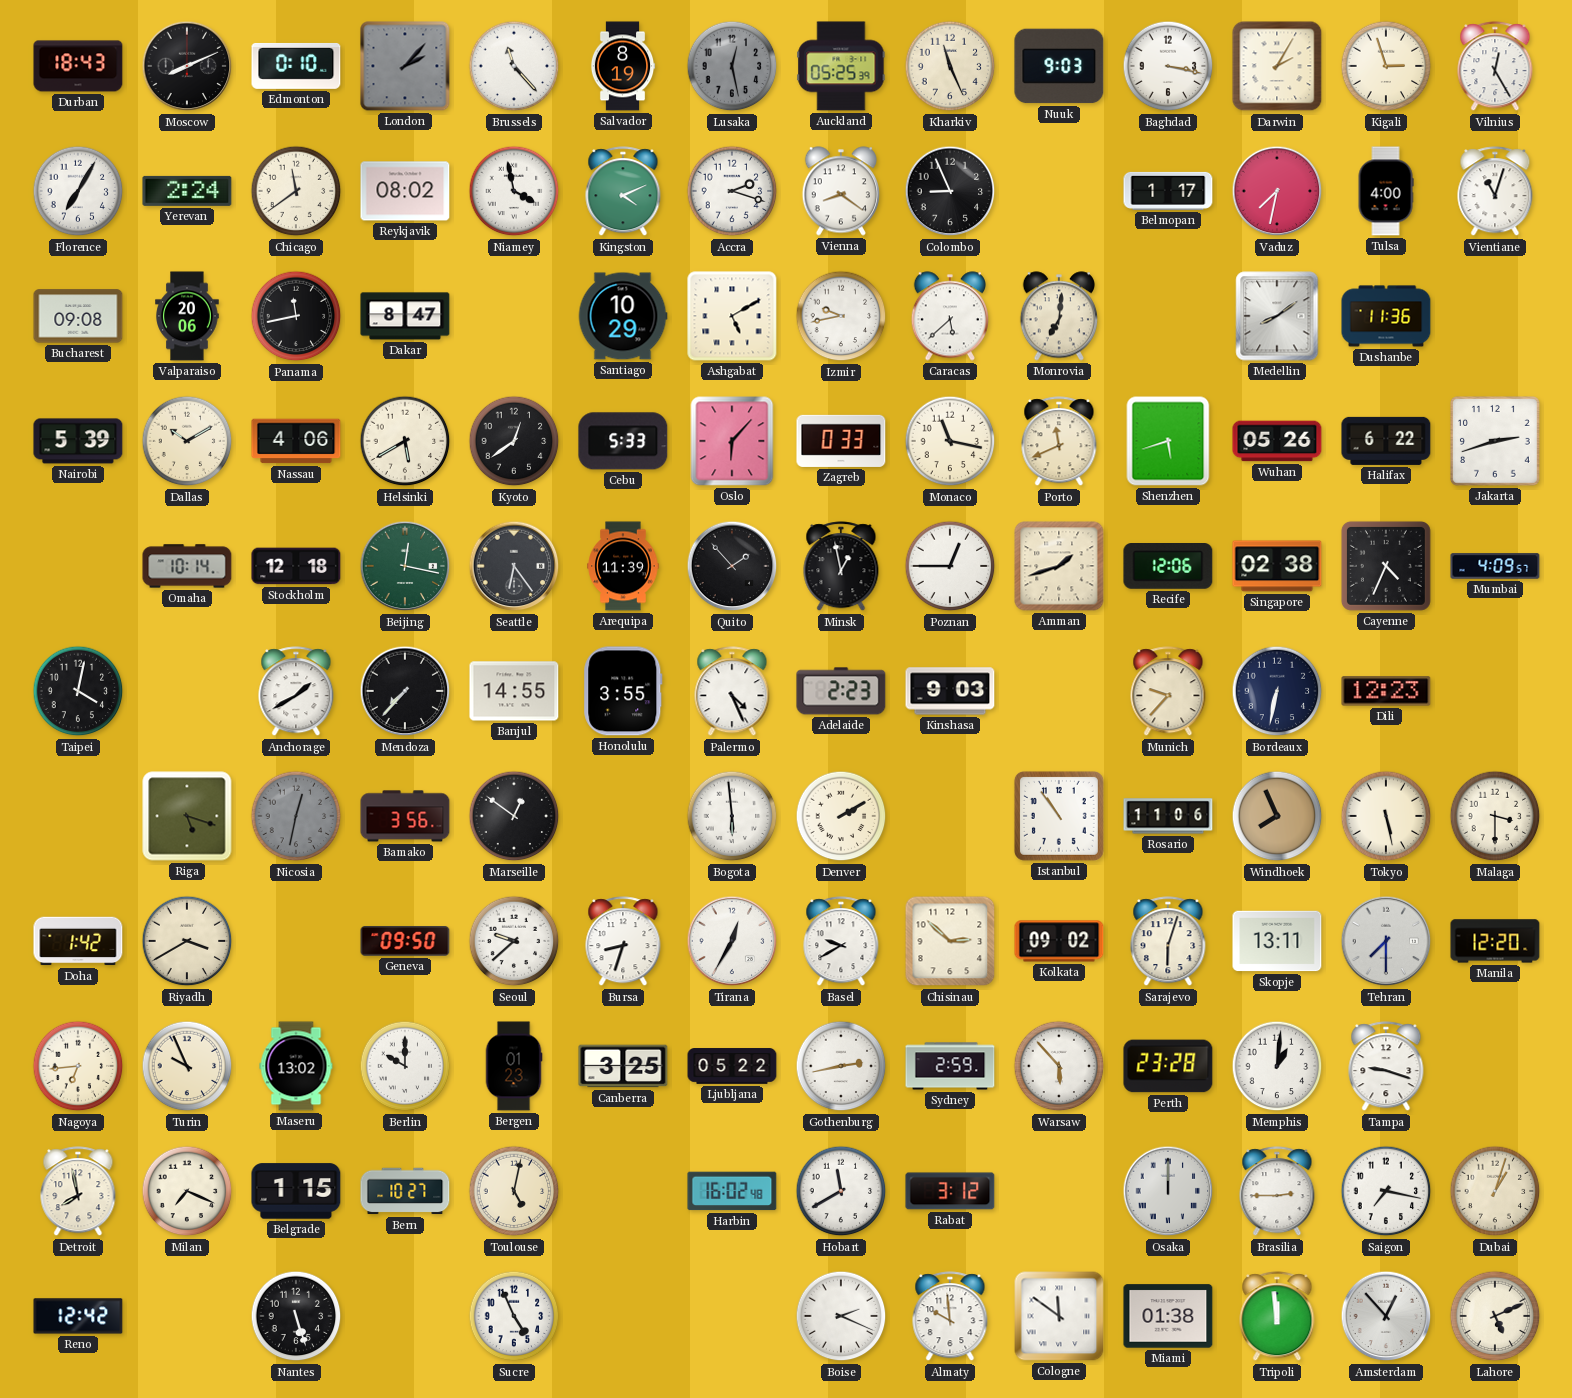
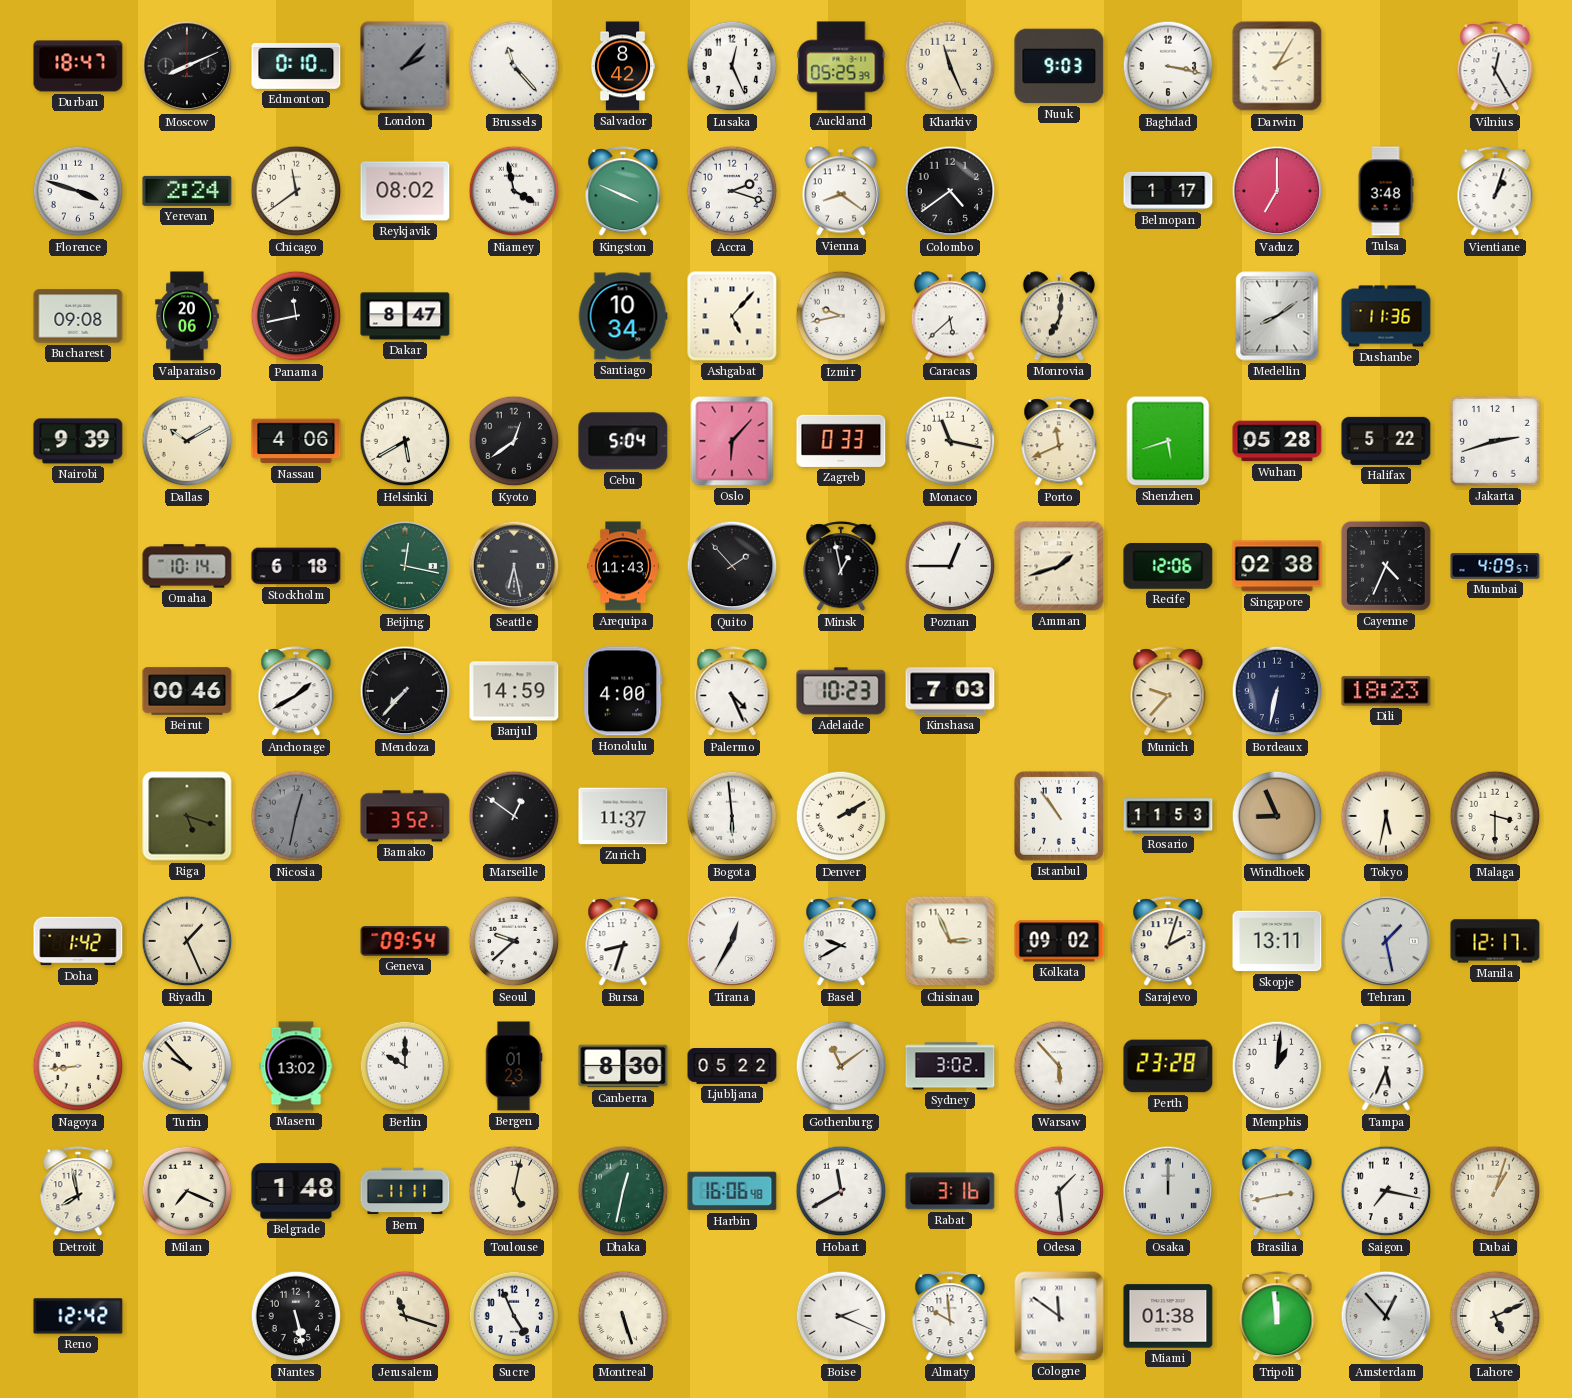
Durban: 18:43 -> 18:47 (78, 66)
Salvador: 8:19 -> 8:42 (623, 66)
Lusaka: 12:28 -> 12:26 (732, 66)
Lusaka dial: grey -> white (732, 66)
Kigali: 2:57 -> none (1386, 66)
Florence: 7:05 -> 3:48 (78, 191)
Kingston: 4:11 -> 3:49 (623, 192)
Colombo: 8:56 -> 4:39 (950, 191)
Vaduz: 7:32 -> 7:00 (1277, 191)
Tulsa: 4:00 -> 3:48 (1386, 191)
Vientiane: 11:03 -> 1:03 (1495, 192)
Santiago: 10:29 -> 10:34 (623, 316)
Ashgabat: 5:10 -> 5:07 (732, 316)
Nairobi: 5:39 -> 9:39 (78, 441)
Cebu: 5:33 -> 5:04 (623, 441)
Wuhan: 05:26 -> 05:28 (1277, 441)
Halifax: 6:22 -> 5:22 (1386, 441)
Stockholm: 12:18 -> 6:18 (296, 566)
Seattle: 6:24 -> 6:28 (514, 566)
Arequipa: 11:39 -> 11:43 (623, 566)
Taipei: 4:02 -> none (78, 691)
Beirut: none -> 00:46 (187, 691)
Banjul: 14:55 -> 14:59 (514, 691)
Honolulu: 3:55 -> 4:00 (623, 691)
Adelaide: 2:23 -> 10:23 (841, 691)
Kinshasa: 9:03 -> 7:03 (950, 691)
Dili: 12:23 -> 18:23 (1386, 691)
Bamako: 3:56 -> 3:52 (405, 816)
Zurich: none -> 11:37 (623, 816)
Rosario: 11:06 -> 11:53 (1168, 816)
Windhoek: 7:56 -> 8:56 (1277, 816)
Tokyo: 5:28 -> 5:32 (1386, 816)
Riyadh: 3:40 -> 1:26 (187, 941)
Geneva: 09:50 -> 09:54 (405, 942)
Chisinau: 2:52 -> 2:56 (950, 941)
Sarajevo: 6:03 -> 2:03 (1168, 942)
Tehran: 7:30 -> 1:28 (1386, 941)
Manila: 12:20 -> 12:17 (1495, 941)
Nagoya: 6:44 -> 8:44 (78, 1066)
Turin: 9:56 -> 9:53 (187, 1066)
Canberra: 3:25 -> 8:30 (623, 1066)
Gothenburg: 2:43 -> 11:09 (841, 1066)
Sydney: 2:59 -> 3:02 (950, 1066)
Tampa: 9:18 -> 5:34 (1386, 1067)
Belgrade: 1:15 -> 1:48 (296, 1191)
Bern: 10:27 -> 11:11 (405, 1191)
Dhaka: none -> 12:32 (623, 1191)
Harbin: 16:02 -> 16:06 (732, 1191)
Rabat: 3:12 -> 3:16 (950, 1191)
Odesa: none -> 1:29 (1059, 1191)
Brasilia: 2:45 -> 2:43 (1277, 1192)
Nantes: 5:27 -> 5:28 (296, 1316)
Jerusalem: none -> 11:18 (405, 1316)
Montreal: none -> 5:27 (623, 1316)
